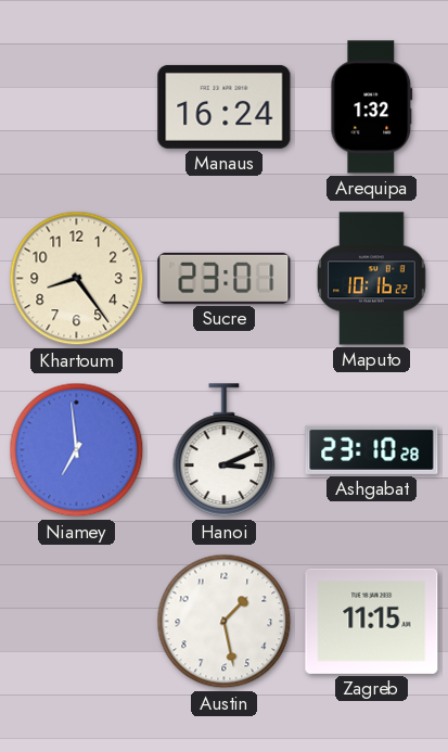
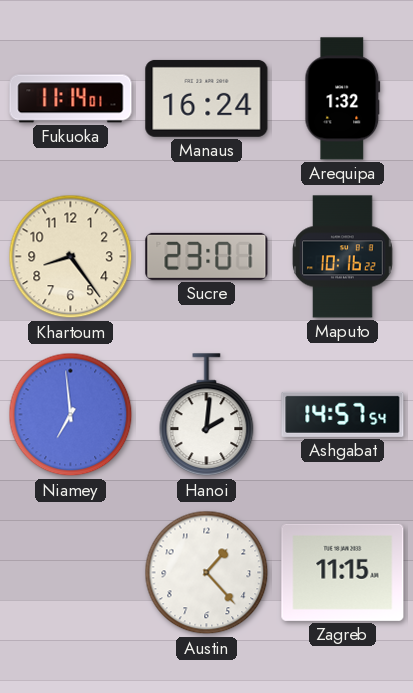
Fukuoka: none -> 11:14 (71, 99)
Hanoi: 3:11 -> 2:01 (207, 415)
Ashgabat: 23:10 -> 14:57 (343, 414)
Austin: 1:28 -> 1:23 (207, 573)
